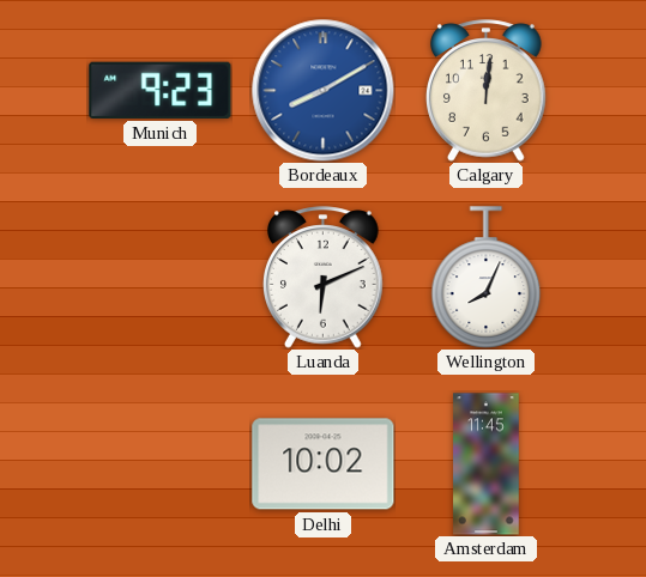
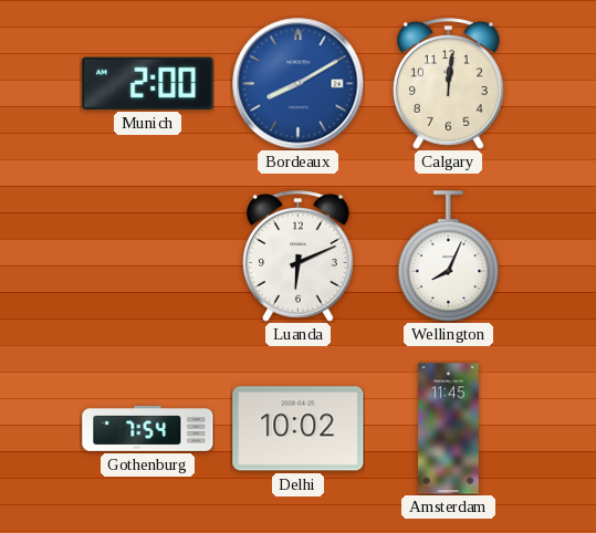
Munich: 9:23 -> 2:00 (148, 83)
Gothenburg: none -> 7:54 (148, 428)
